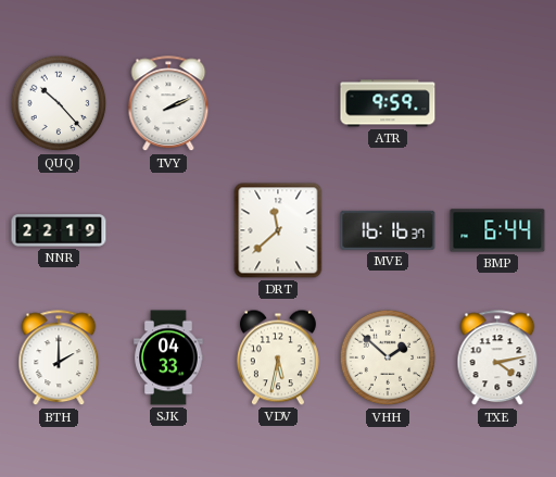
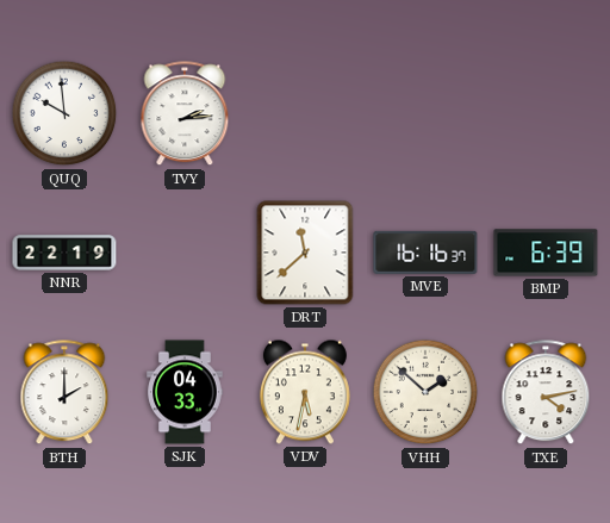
QUQ: 10:23 -> 9:59 (64, 113)
TVY: 2:11 -> 2:14 (185, 114)
ATR: 9:59 -> none (388, 103)
BMP: 6:44 -> 6:39 (546, 253)
